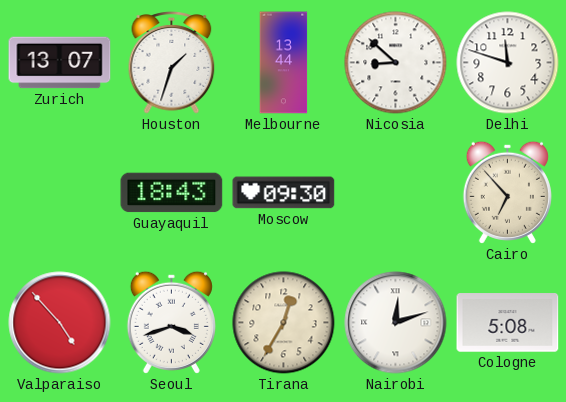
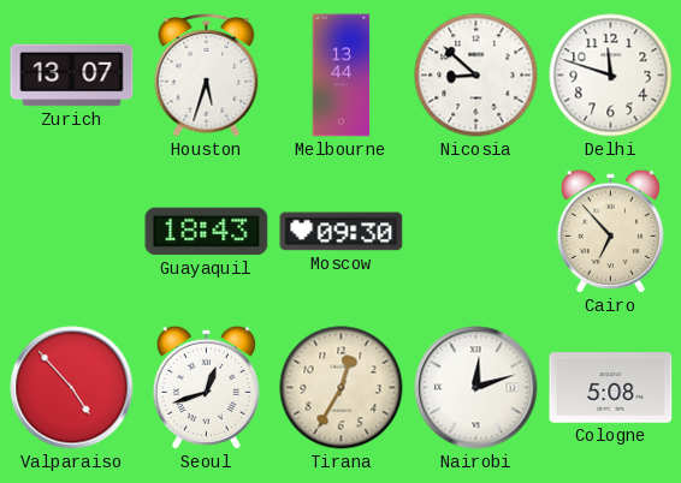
Houston: 1:33 -> 5:33 (207, 76)
Seoul: 3:42 -> 12:42 (206, 387)
